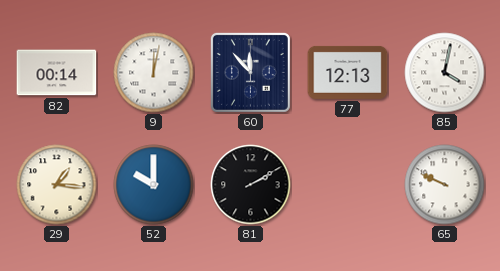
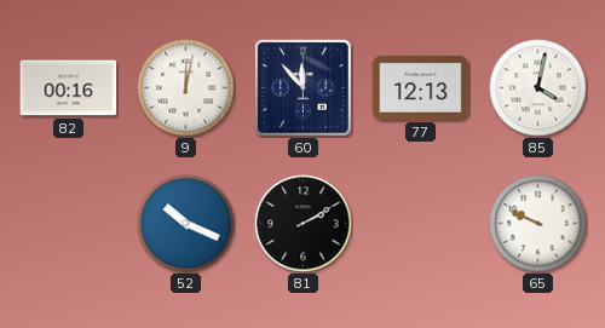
82: 00:14 -> 00:16 (69, 88)
29: 1:16 -> none (57, 185)
52: 10:00 -> 10:19 (186, 224)
